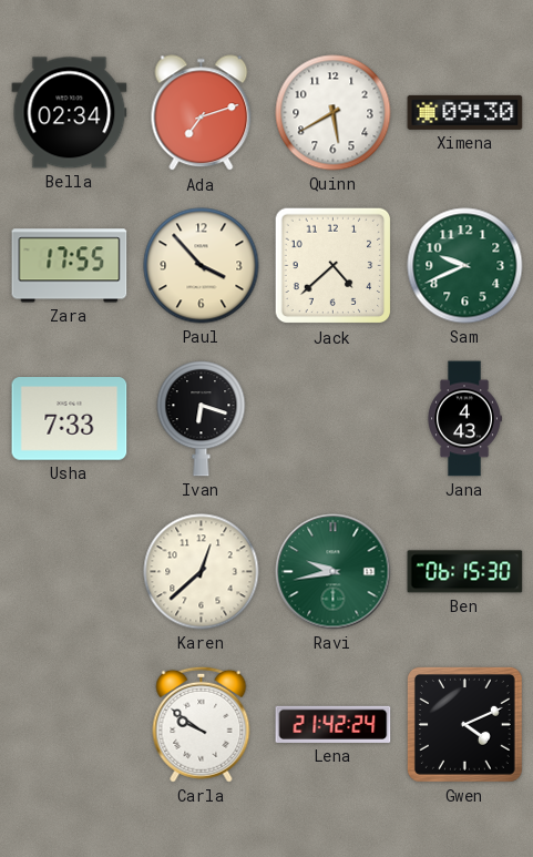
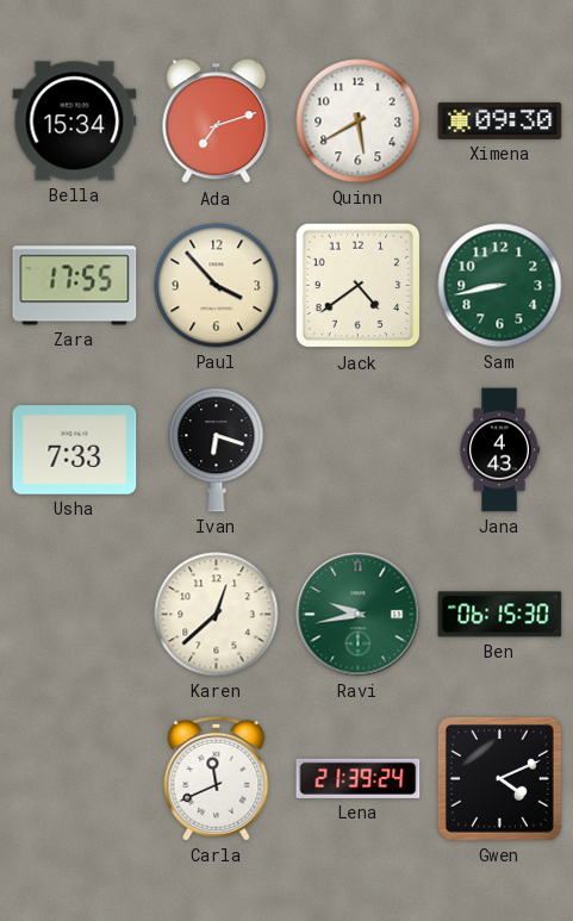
Bella: 02:34 -> 15:34 (75, 122)
Jack: 4:38 -> 4:39 (359, 286)
Sam: 9:41 -> 8:43 (500, 286)
Carla: 9:51 -> 11:41 (217, 778)
Lena: 21:42 -> 21:39 (359, 778)
